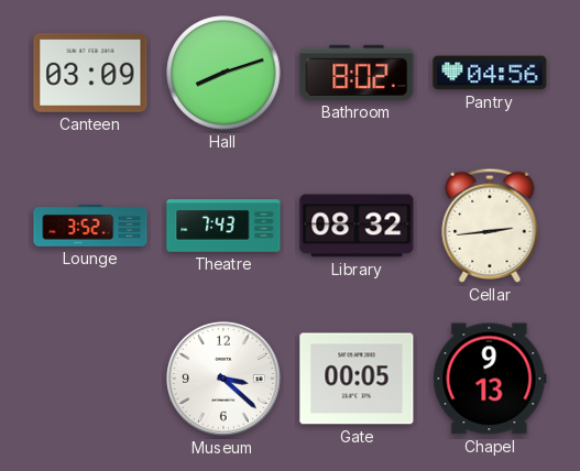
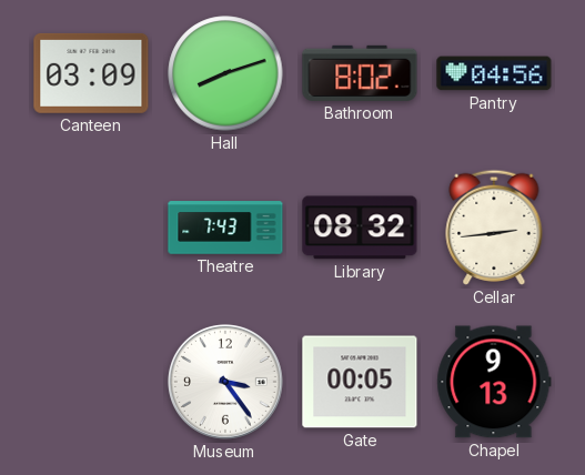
Lounge: 3:52 -> none (90, 226)
Museum: 3:22 -> 3:24 (225, 382)
